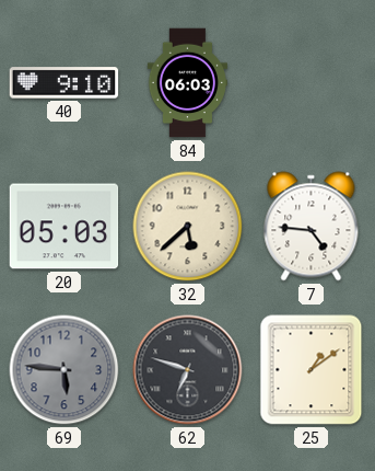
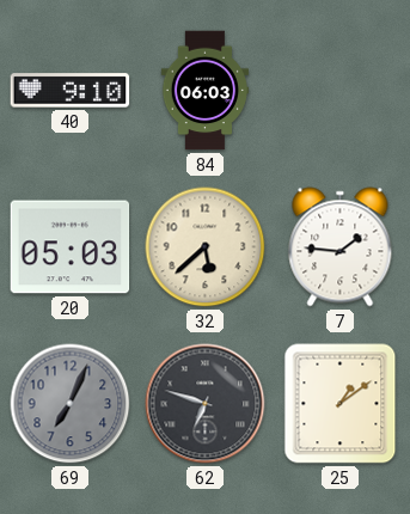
7: 4:46 -> 1:46 (341, 247)
69: 5:46 -> 7:04 (71, 404)
